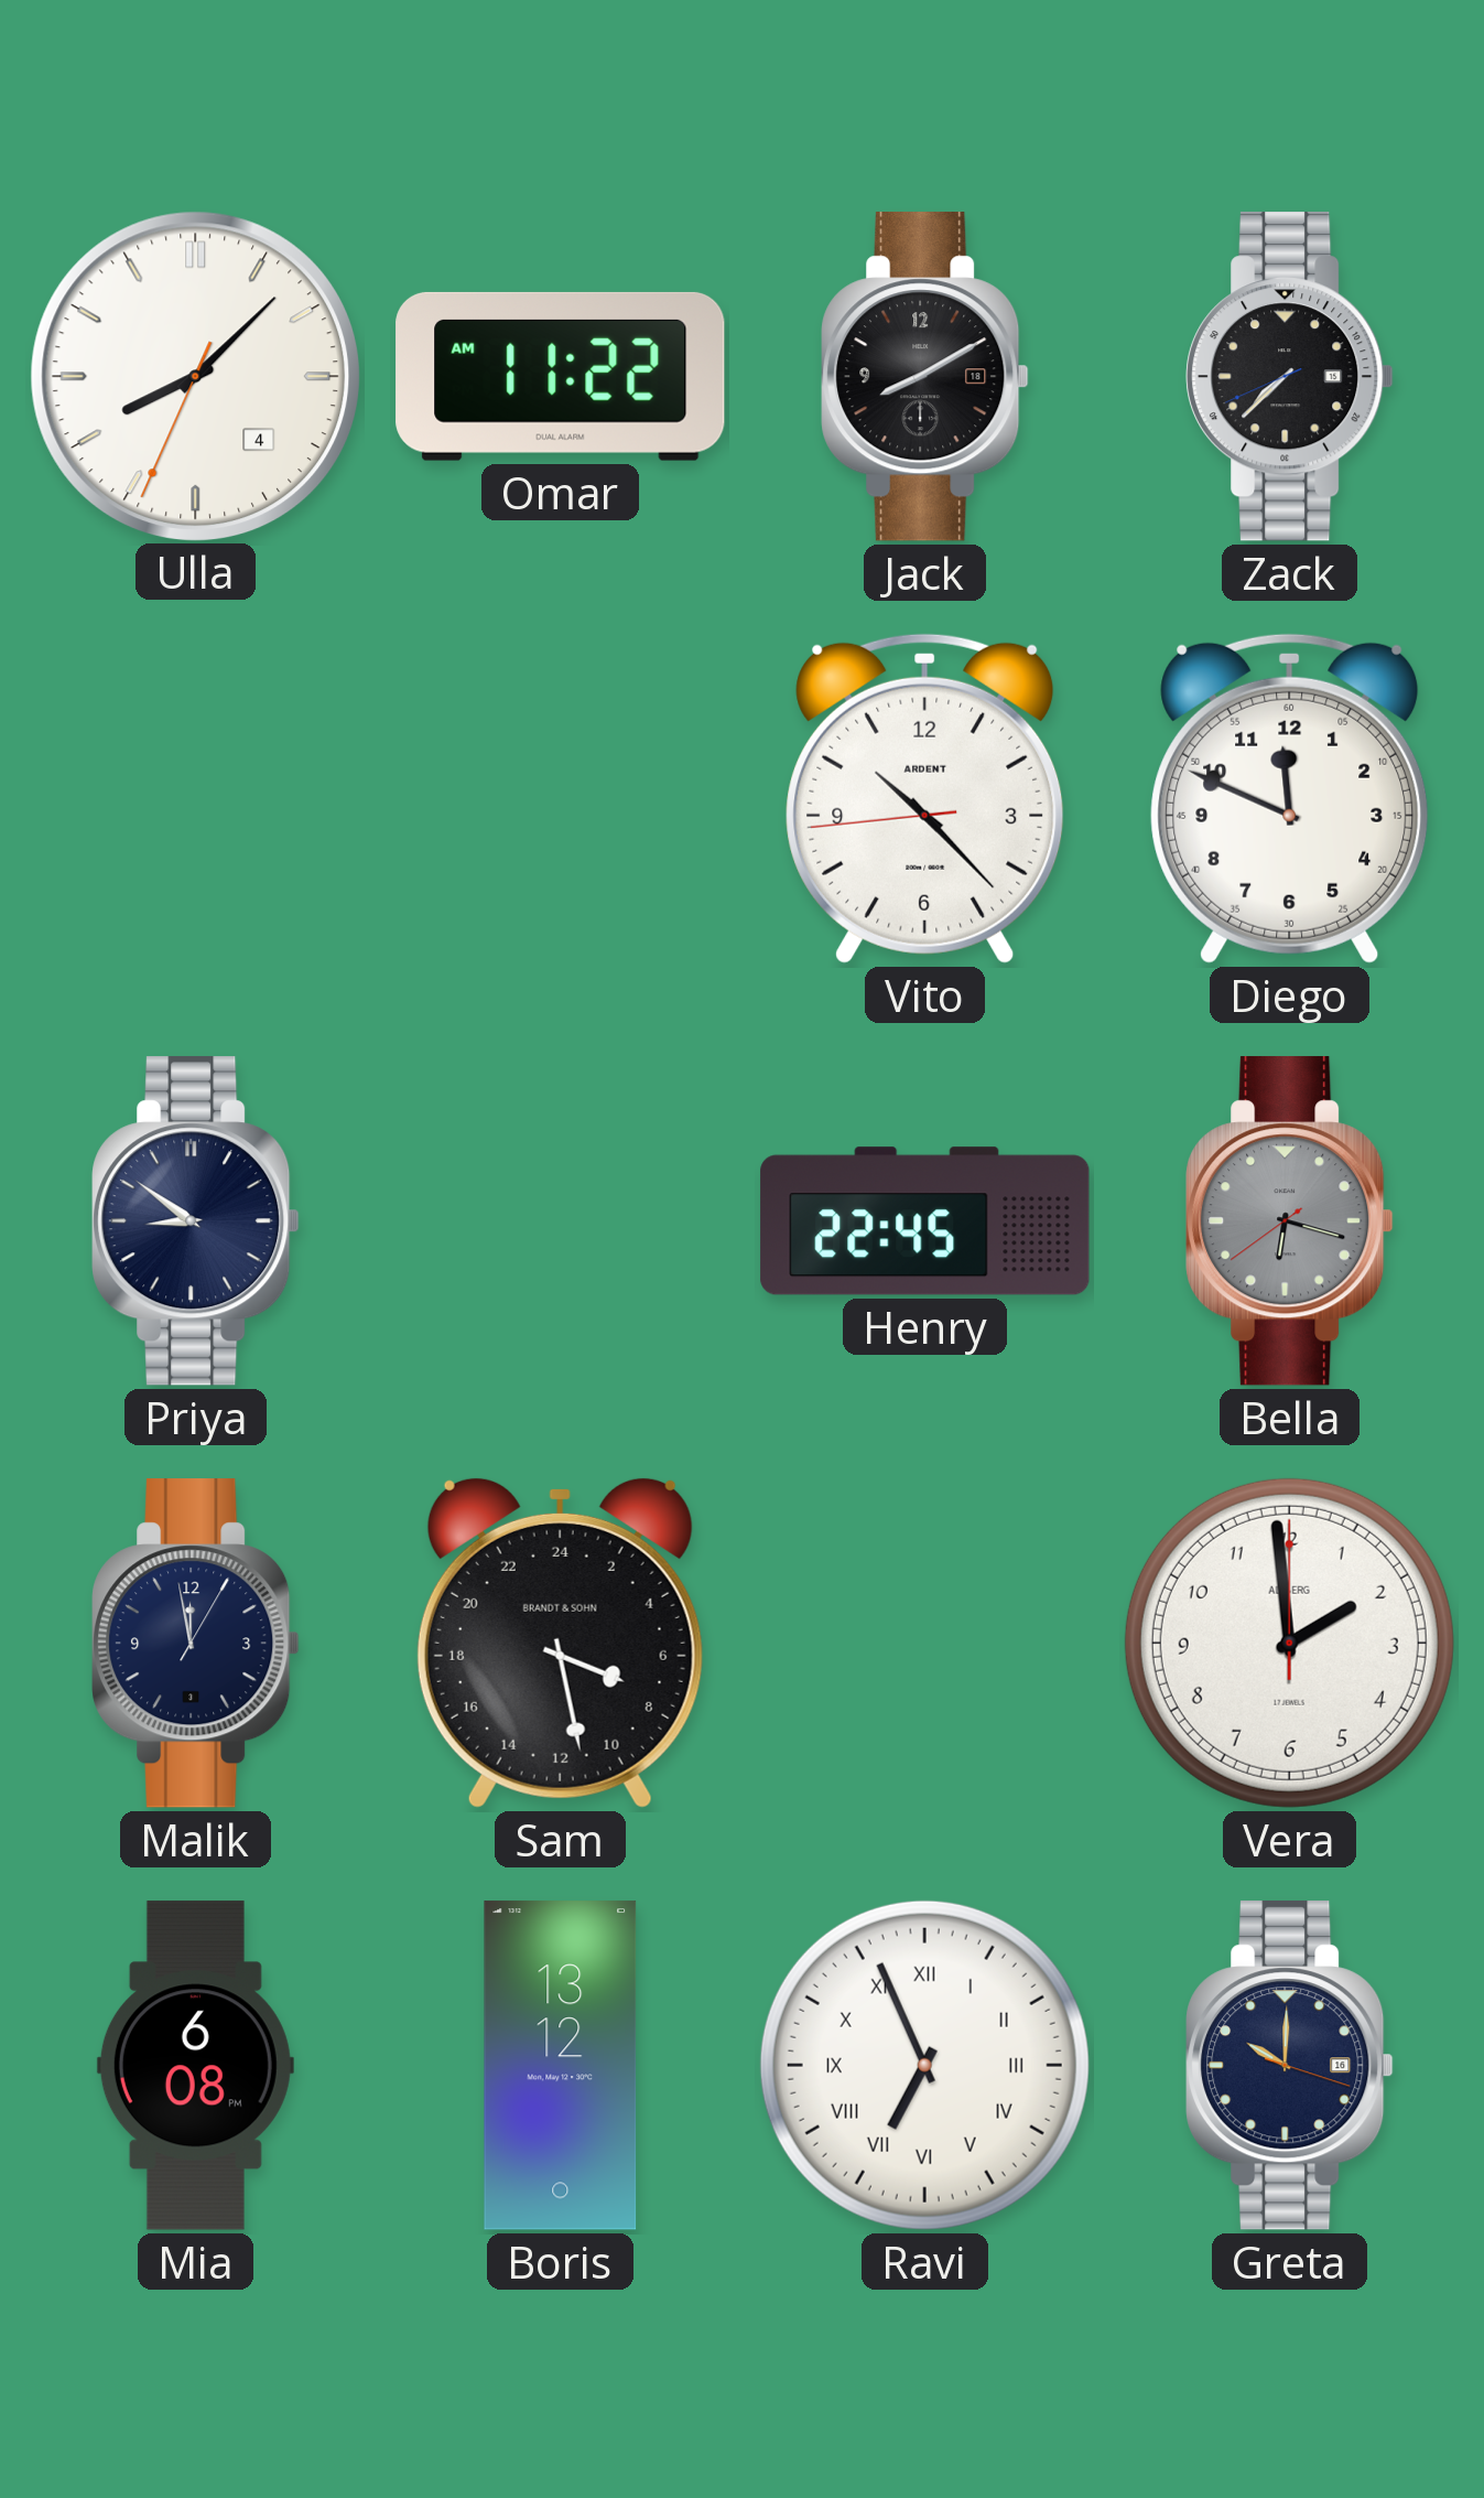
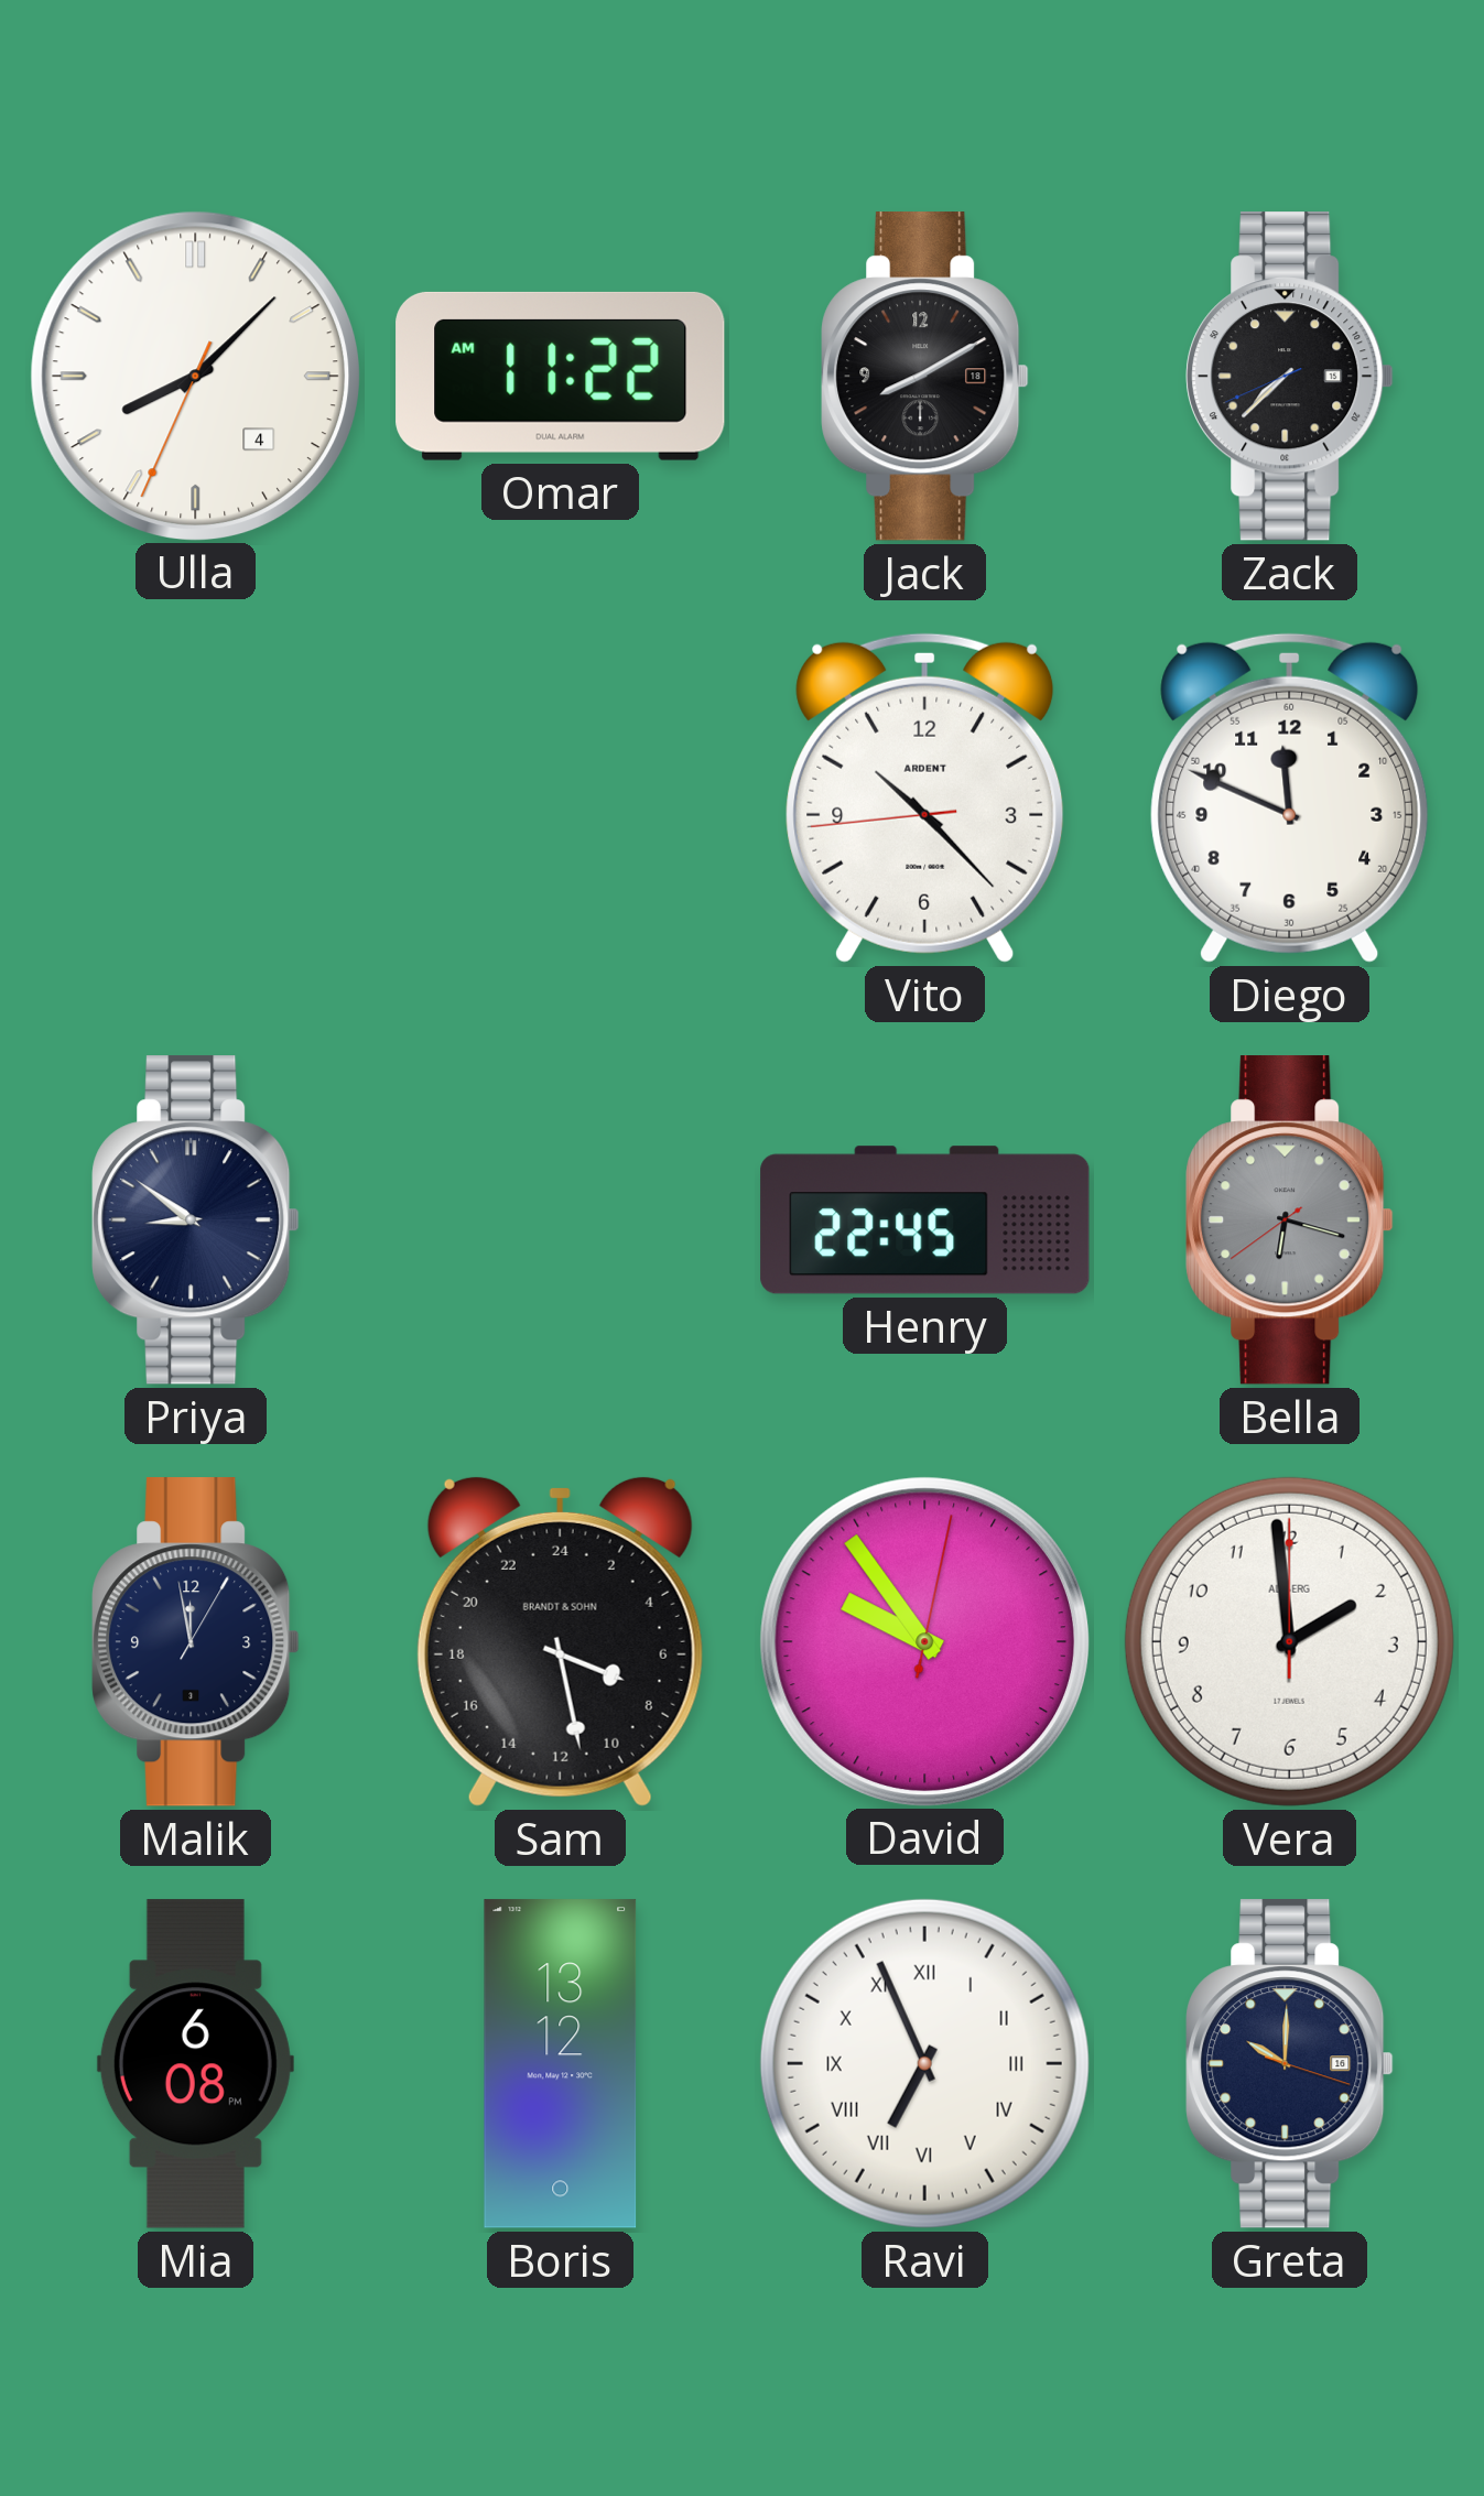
David: none -> 9:54 (924, 1641)
